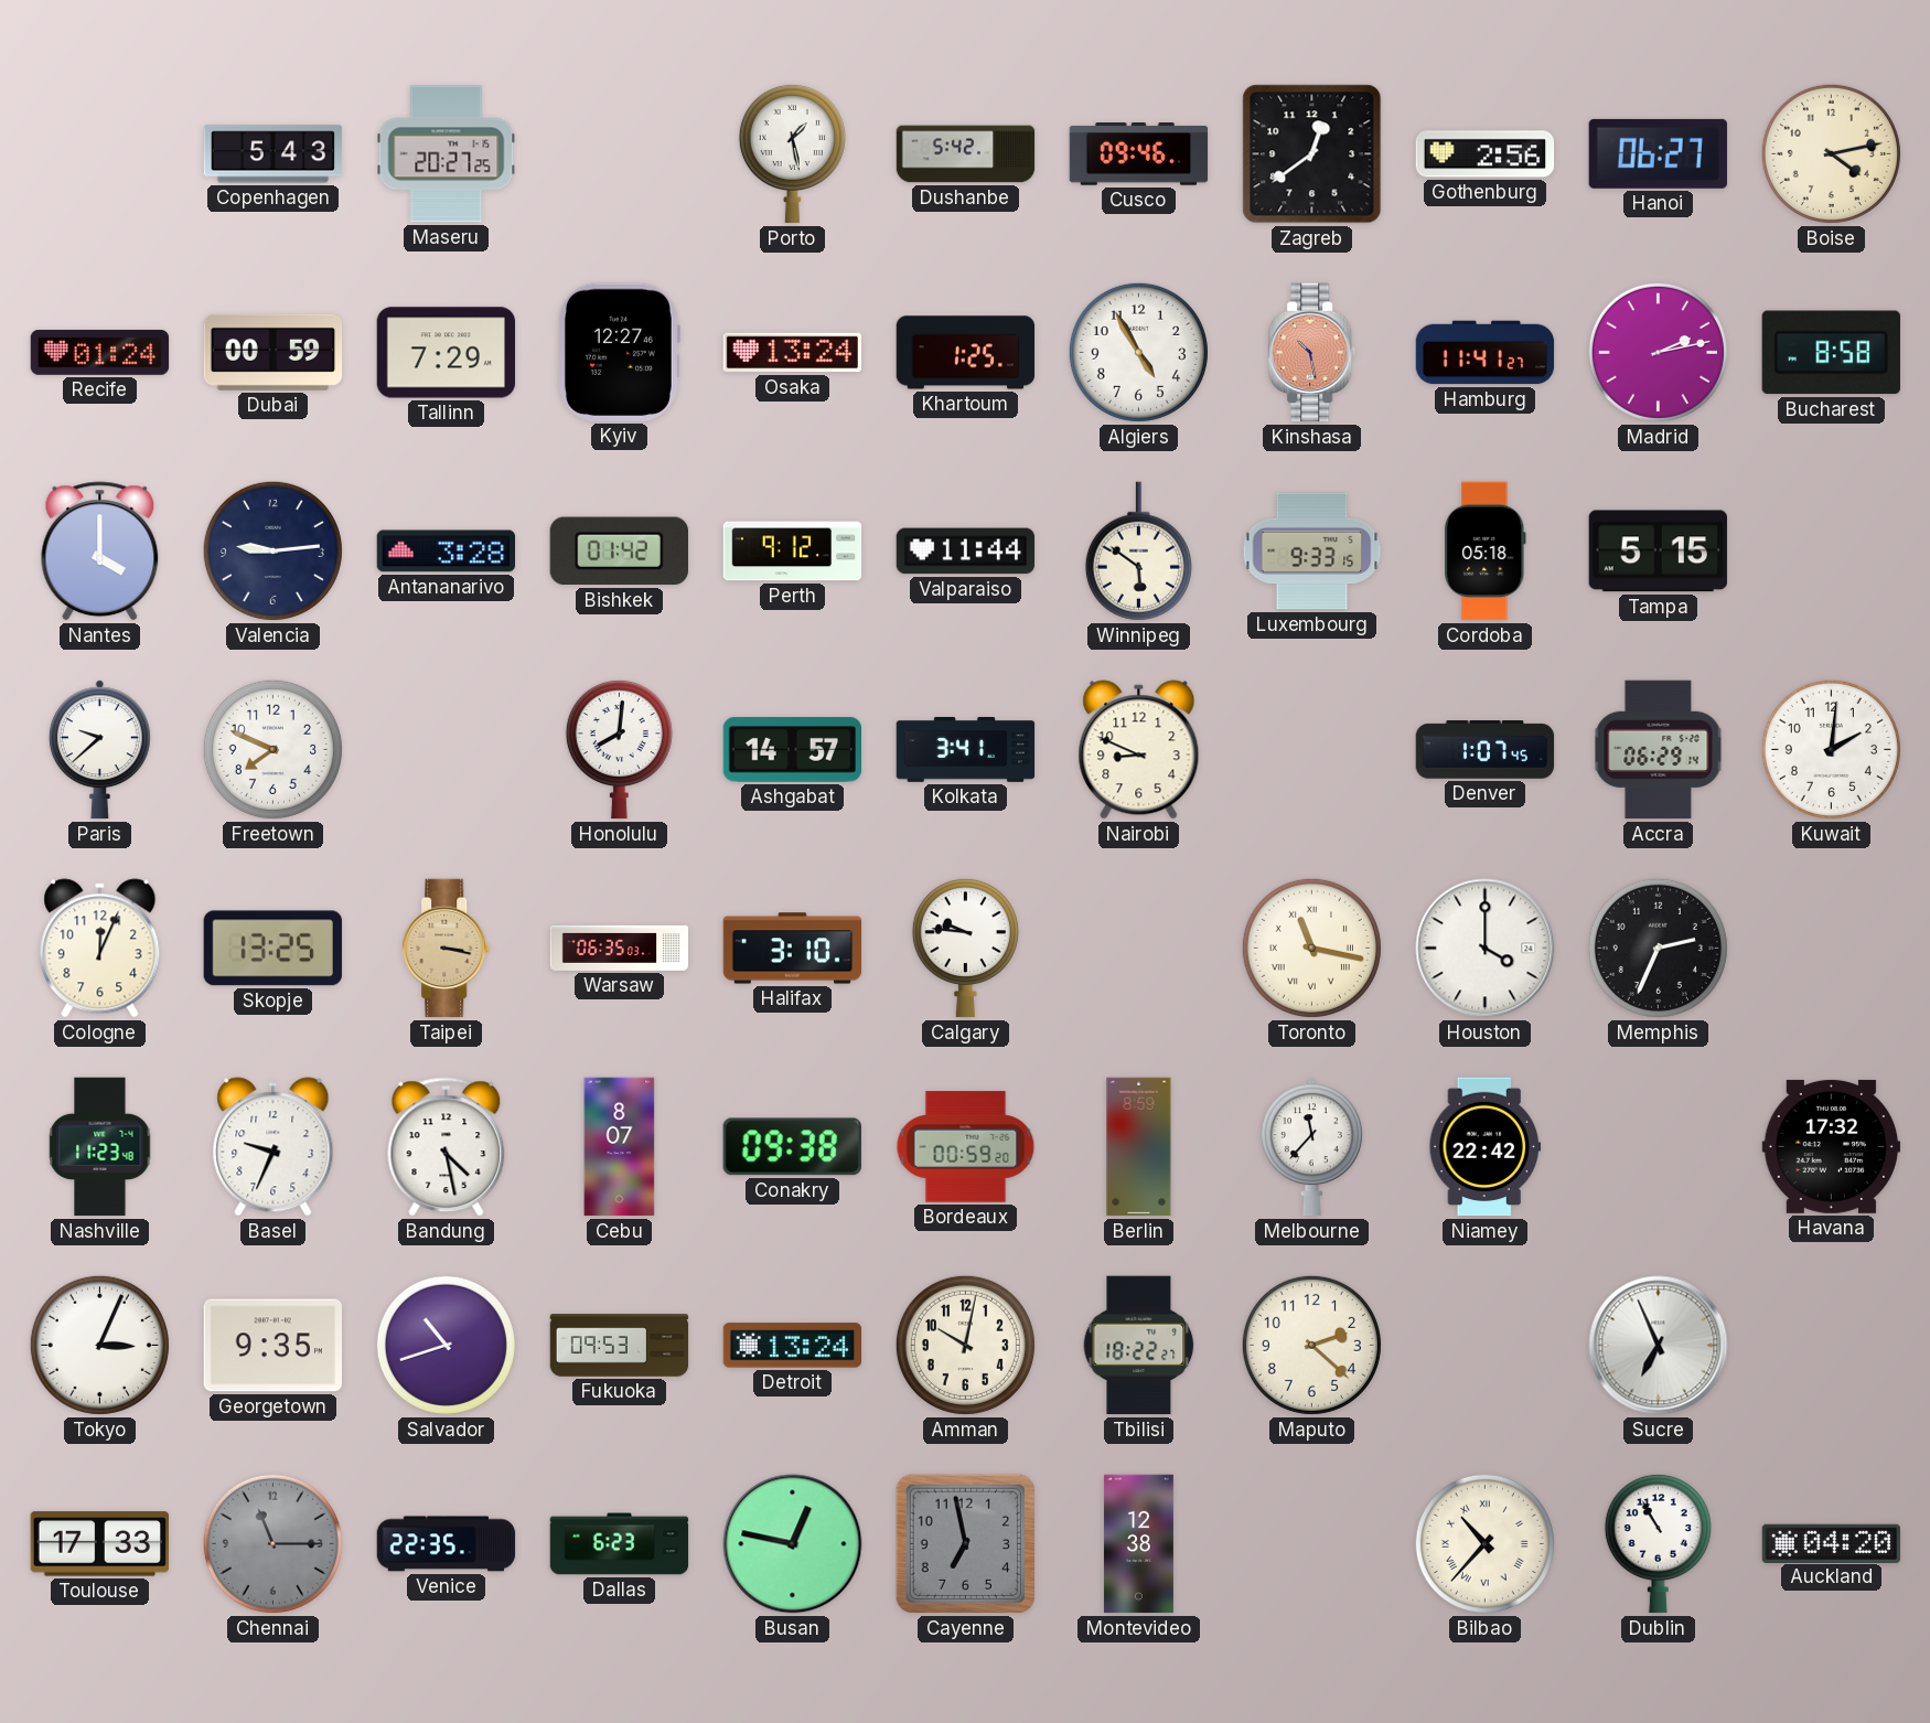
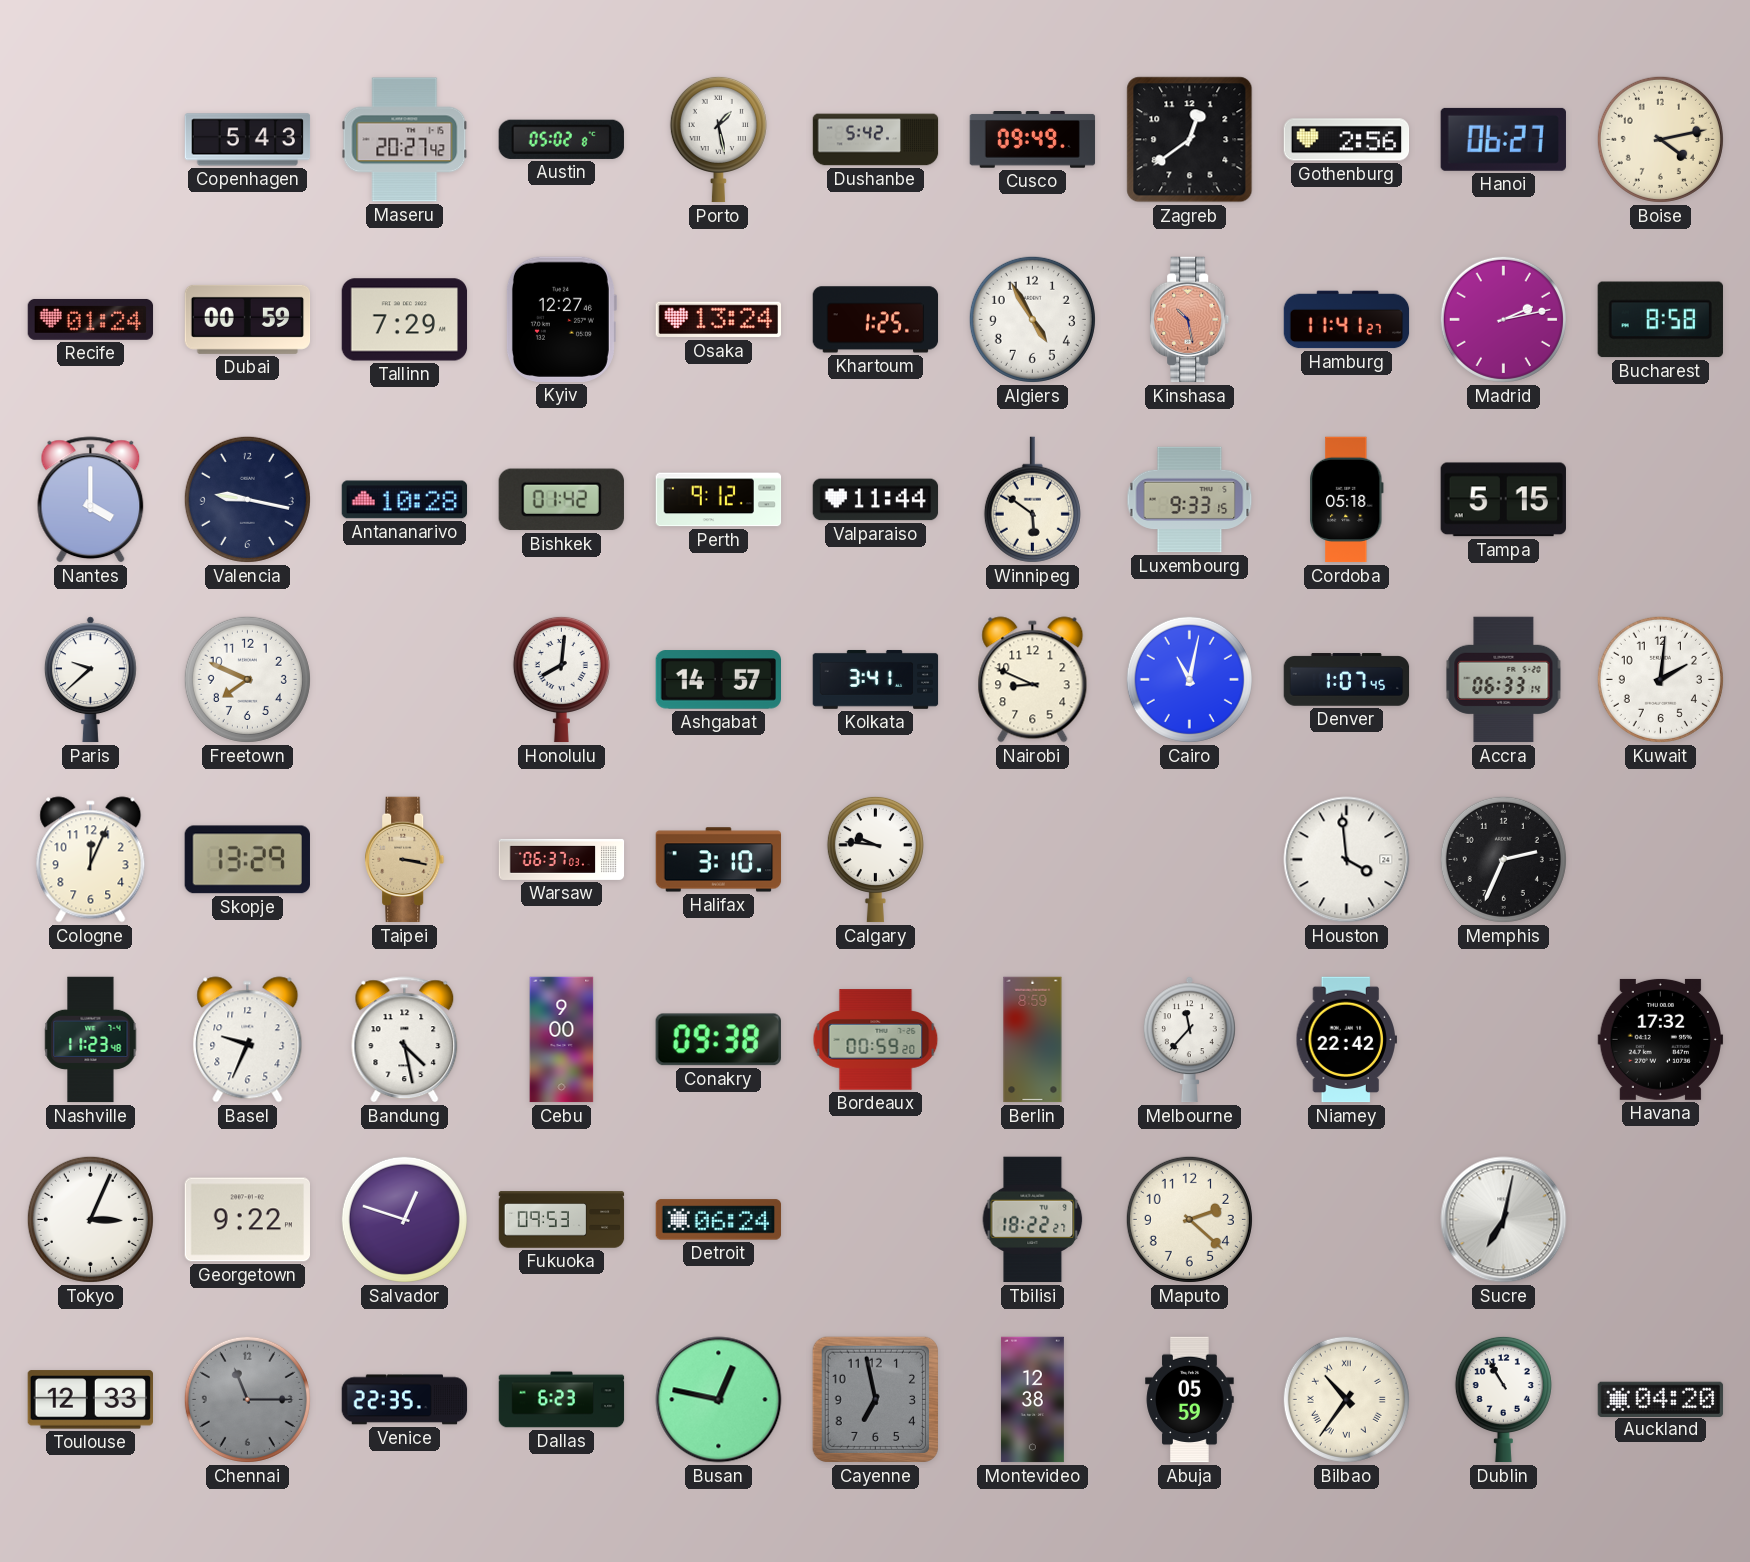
Maseru: 20:27:25 -> 20:27:42 (405, 140)
Austin: none -> 05:02 (561, 139)
Cusco: 09:46 -> 09:49 (1033, 140)
Valencia: 9:14 -> 9:17 (247, 499)
Antananarivo: 3:28 -> 10:28 (405, 500)
Cairo: none -> 11:02 (1189, 679)
Accra: 06:29 -> 06:33 (1504, 680)
Skopje: 13:25 -> 13:29 (247, 860)
Warsaw: 06:35 -> 06:37 (562, 859)
Toronto: 11:17 -> none (1311, 948)
Houston: 4:00 -> 3:59 (1347, 860)
Cebu: 8:07 -> 9:00 (562, 1040)
Georgetown: 9:35 -> 9:22 (247, 1220)
Salvador: 10:42 -> 12:48 (404, 1219)
Detroit: 13:24 -> 06:24 (719, 1220)
Amman: 10:02 -> none (965, 1345)
Sucre: 6:56 -> 7:02 (1504, 1220)
Toulouse: 17:33 -> 12:33 (90, 1400)
Abuja: none -> 05:59 (1190, 1400)
Bilbao: 10:37 -> 10:36 (1346, 1399)
